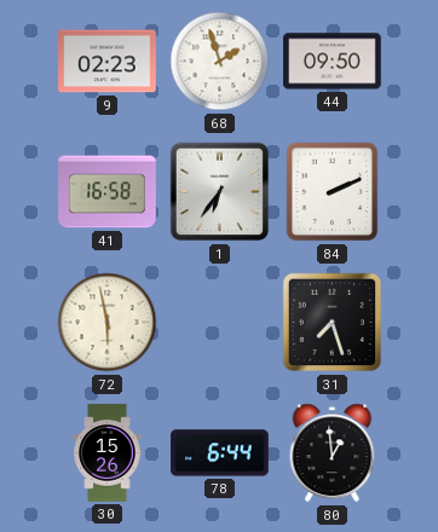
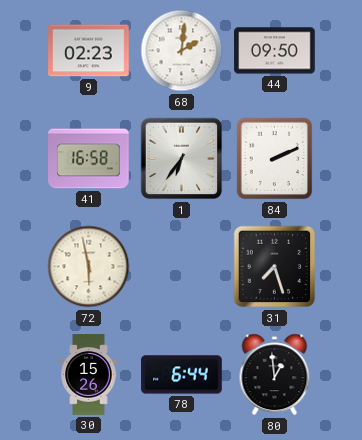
68: 1:57 -> 2:01 (182, 51)
